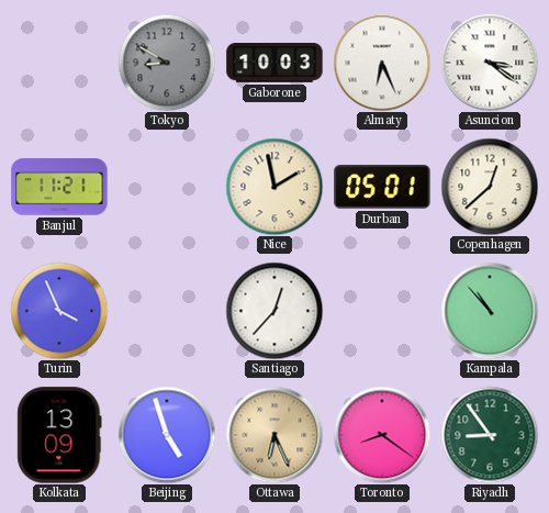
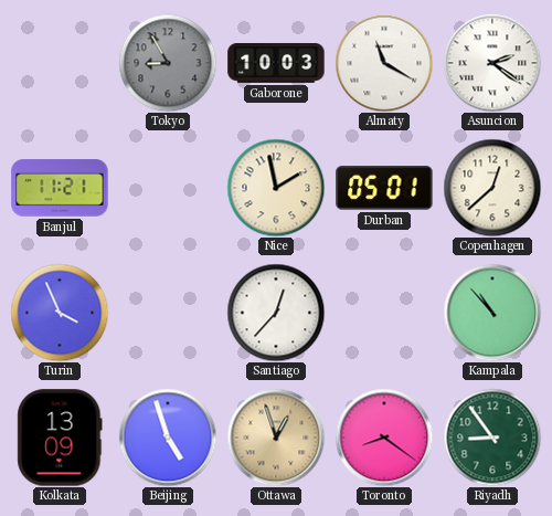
Tokyo: 8:50 -> 8:55 (168, 63)
Almaty: 6:26 -> 11:20 (384, 63)
Asuncion: 3:21 -> 2:21 (492, 63)
Ottawa: 6:26 -> 12:57 (276, 438)
